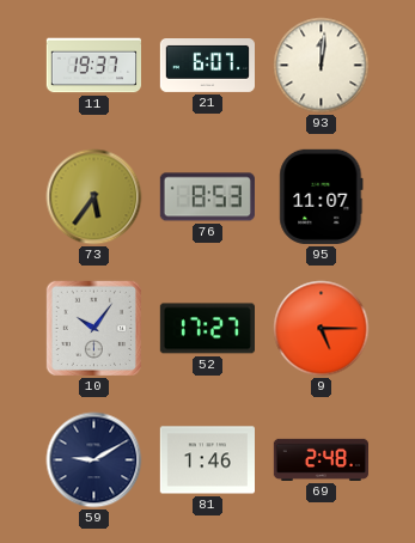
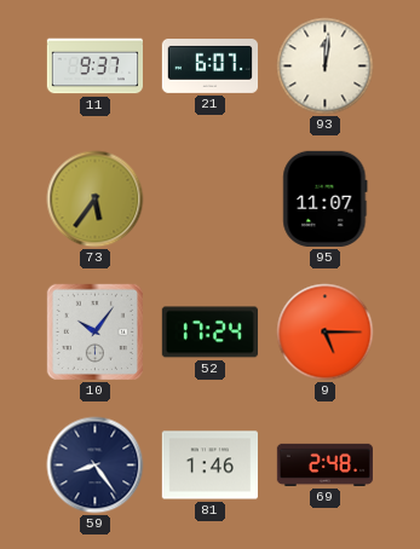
11: 19:37 -> 9:37 (94, 67)
76: 8:53 -> none (207, 197)
52: 17:27 -> 17:24 (209, 333)
59: 9:10 -> 8:24 (96, 466)
